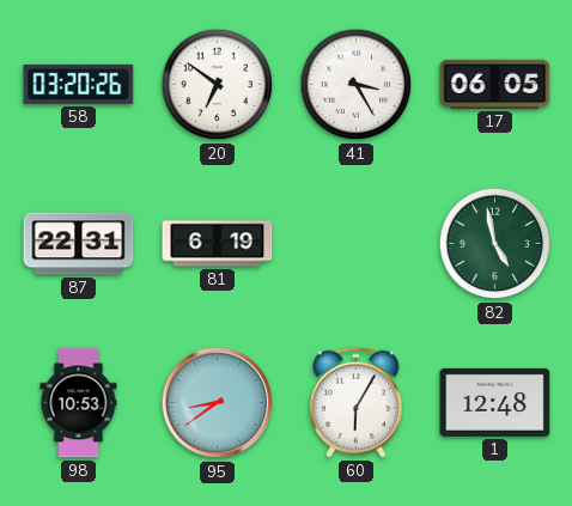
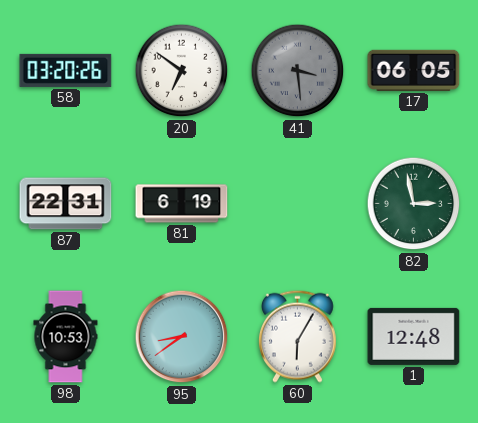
41: 3:25 -> 3:29 (298, 71)
41 dial: white -> grey (298, 71)
82: 4:58 -> 2:58 (414, 204)
